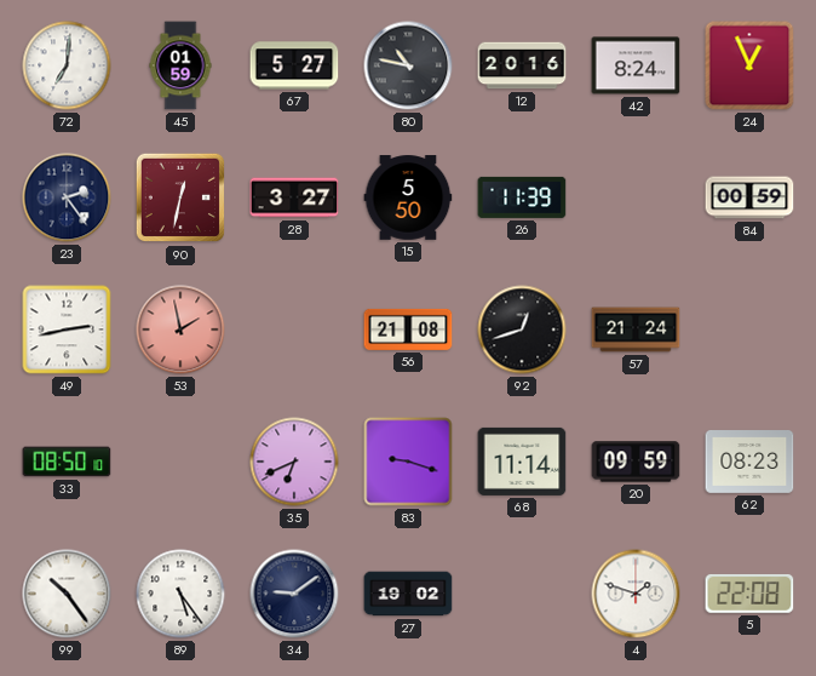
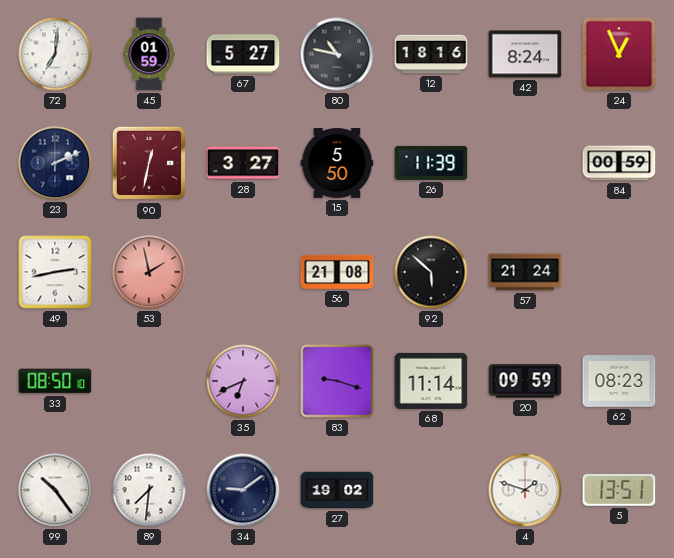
12: 20:16 -> 18:16 (431, 54)
23: 2:24 -> 2:11 (55, 163)
92: 12:42 -> 5:52 (431, 272)
89: 5:24 -> 7:31 (149, 490)
5: 22:08 -> 13:51 (619, 490)
